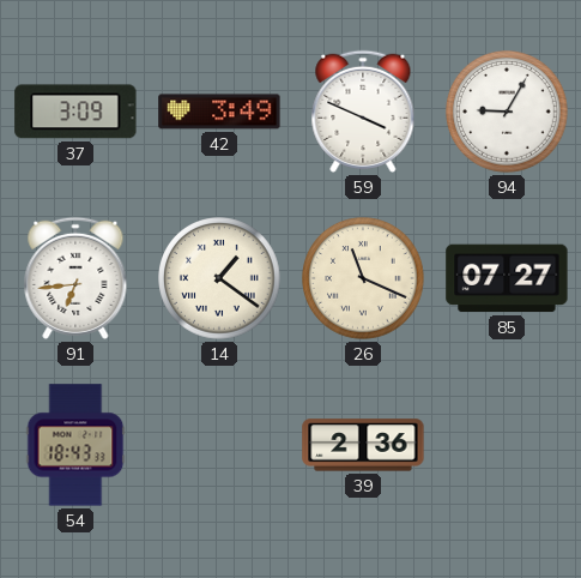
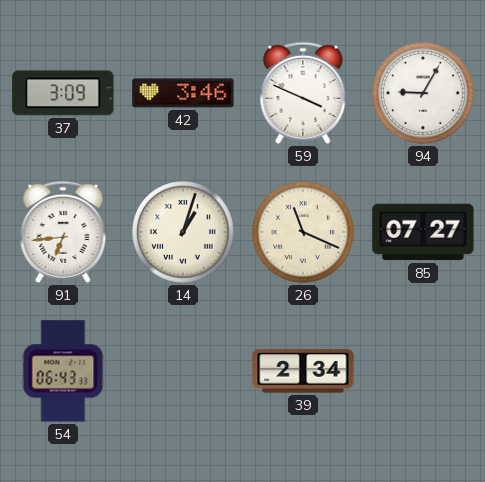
42: 3:49 -> 3:46 (183, 93)
14: 1:21 -> 1:03 (183, 232)
54: 18:43 -> 06:43 (63, 371)
39: 2:36 -> 2:34 (303, 371)
